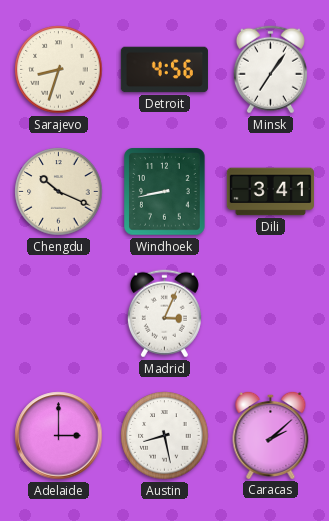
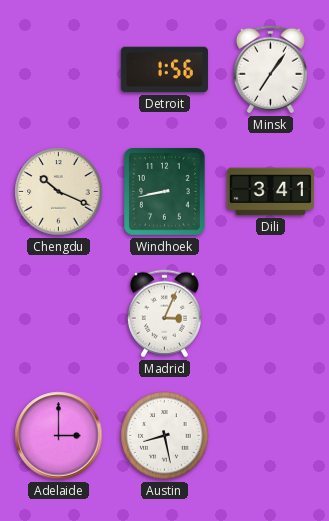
Sarajevo: 8:33 -> none (59, 70)
Detroit: 4:56 -> 1:56 (164, 70)
Caracas: 2:08 -> none (271, 435)
